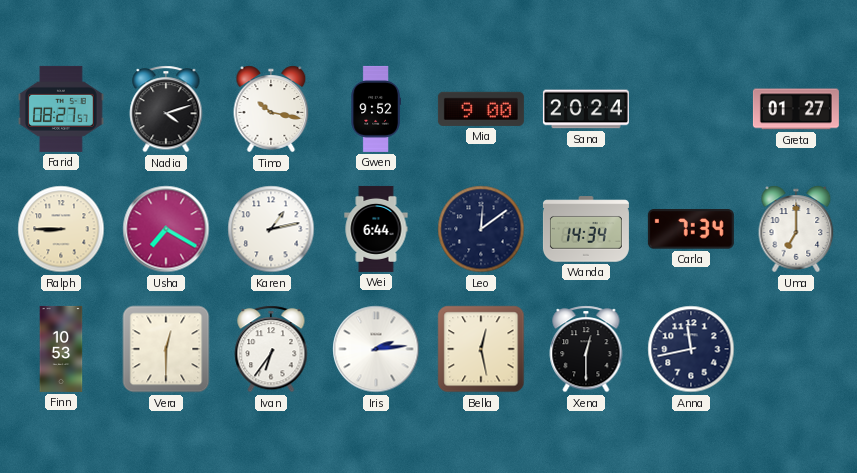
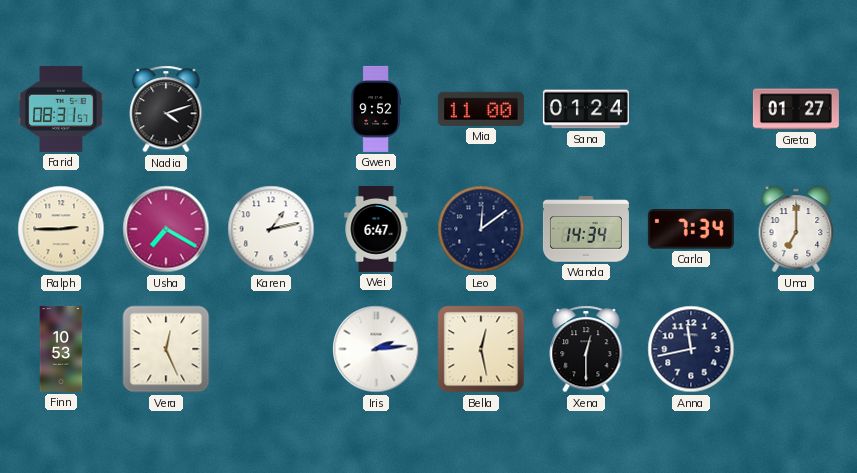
Farid: 08:27 -> 08:31 (61, 109)
Timo: 10:17 -> none (271, 109)
Mia: 9:00 -> 11:00 (481, 109)
Sana: 20:24 -> 01:24 (586, 109)
Ralph: 8:45 -> 2:45 (61, 229)
Wei: 6:44 -> 6:47 (376, 229)
Vera: 12:30 -> 12:26 (166, 349)
Ivan: 6:36 -> none (271, 349)
